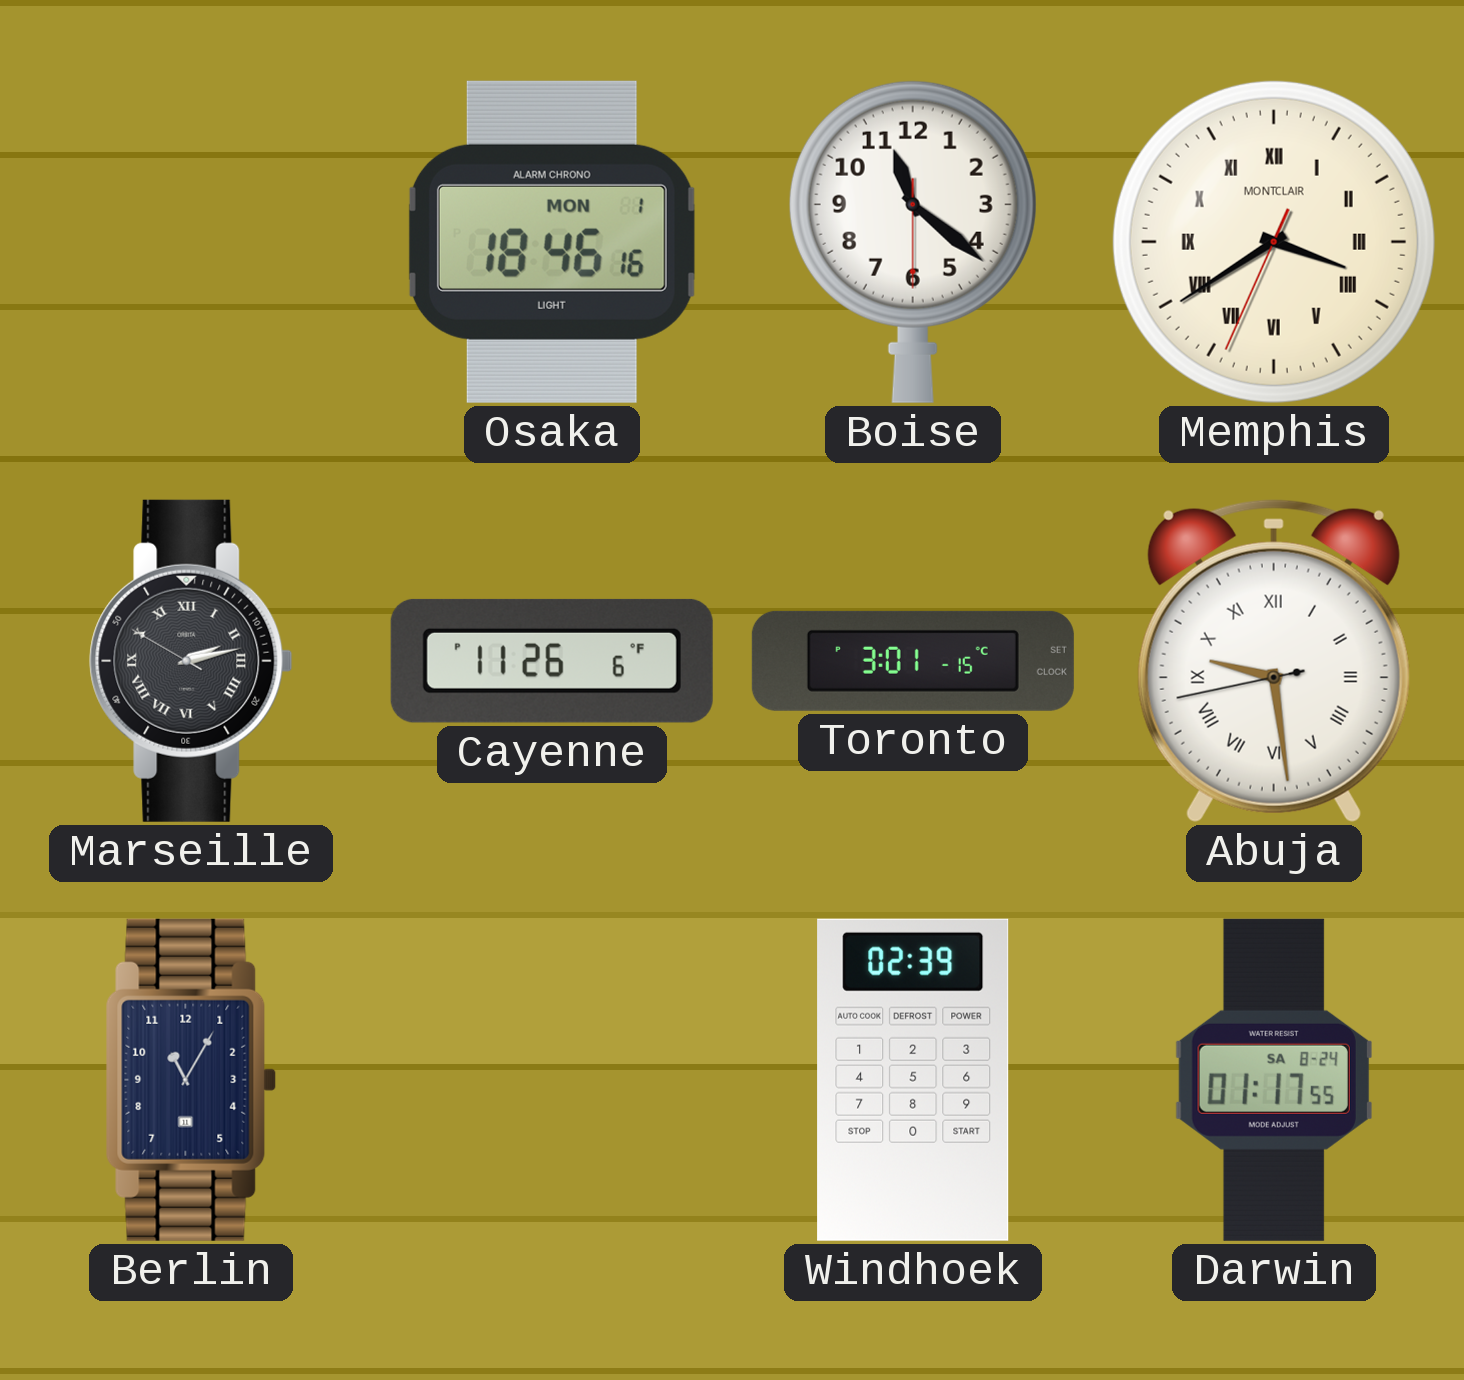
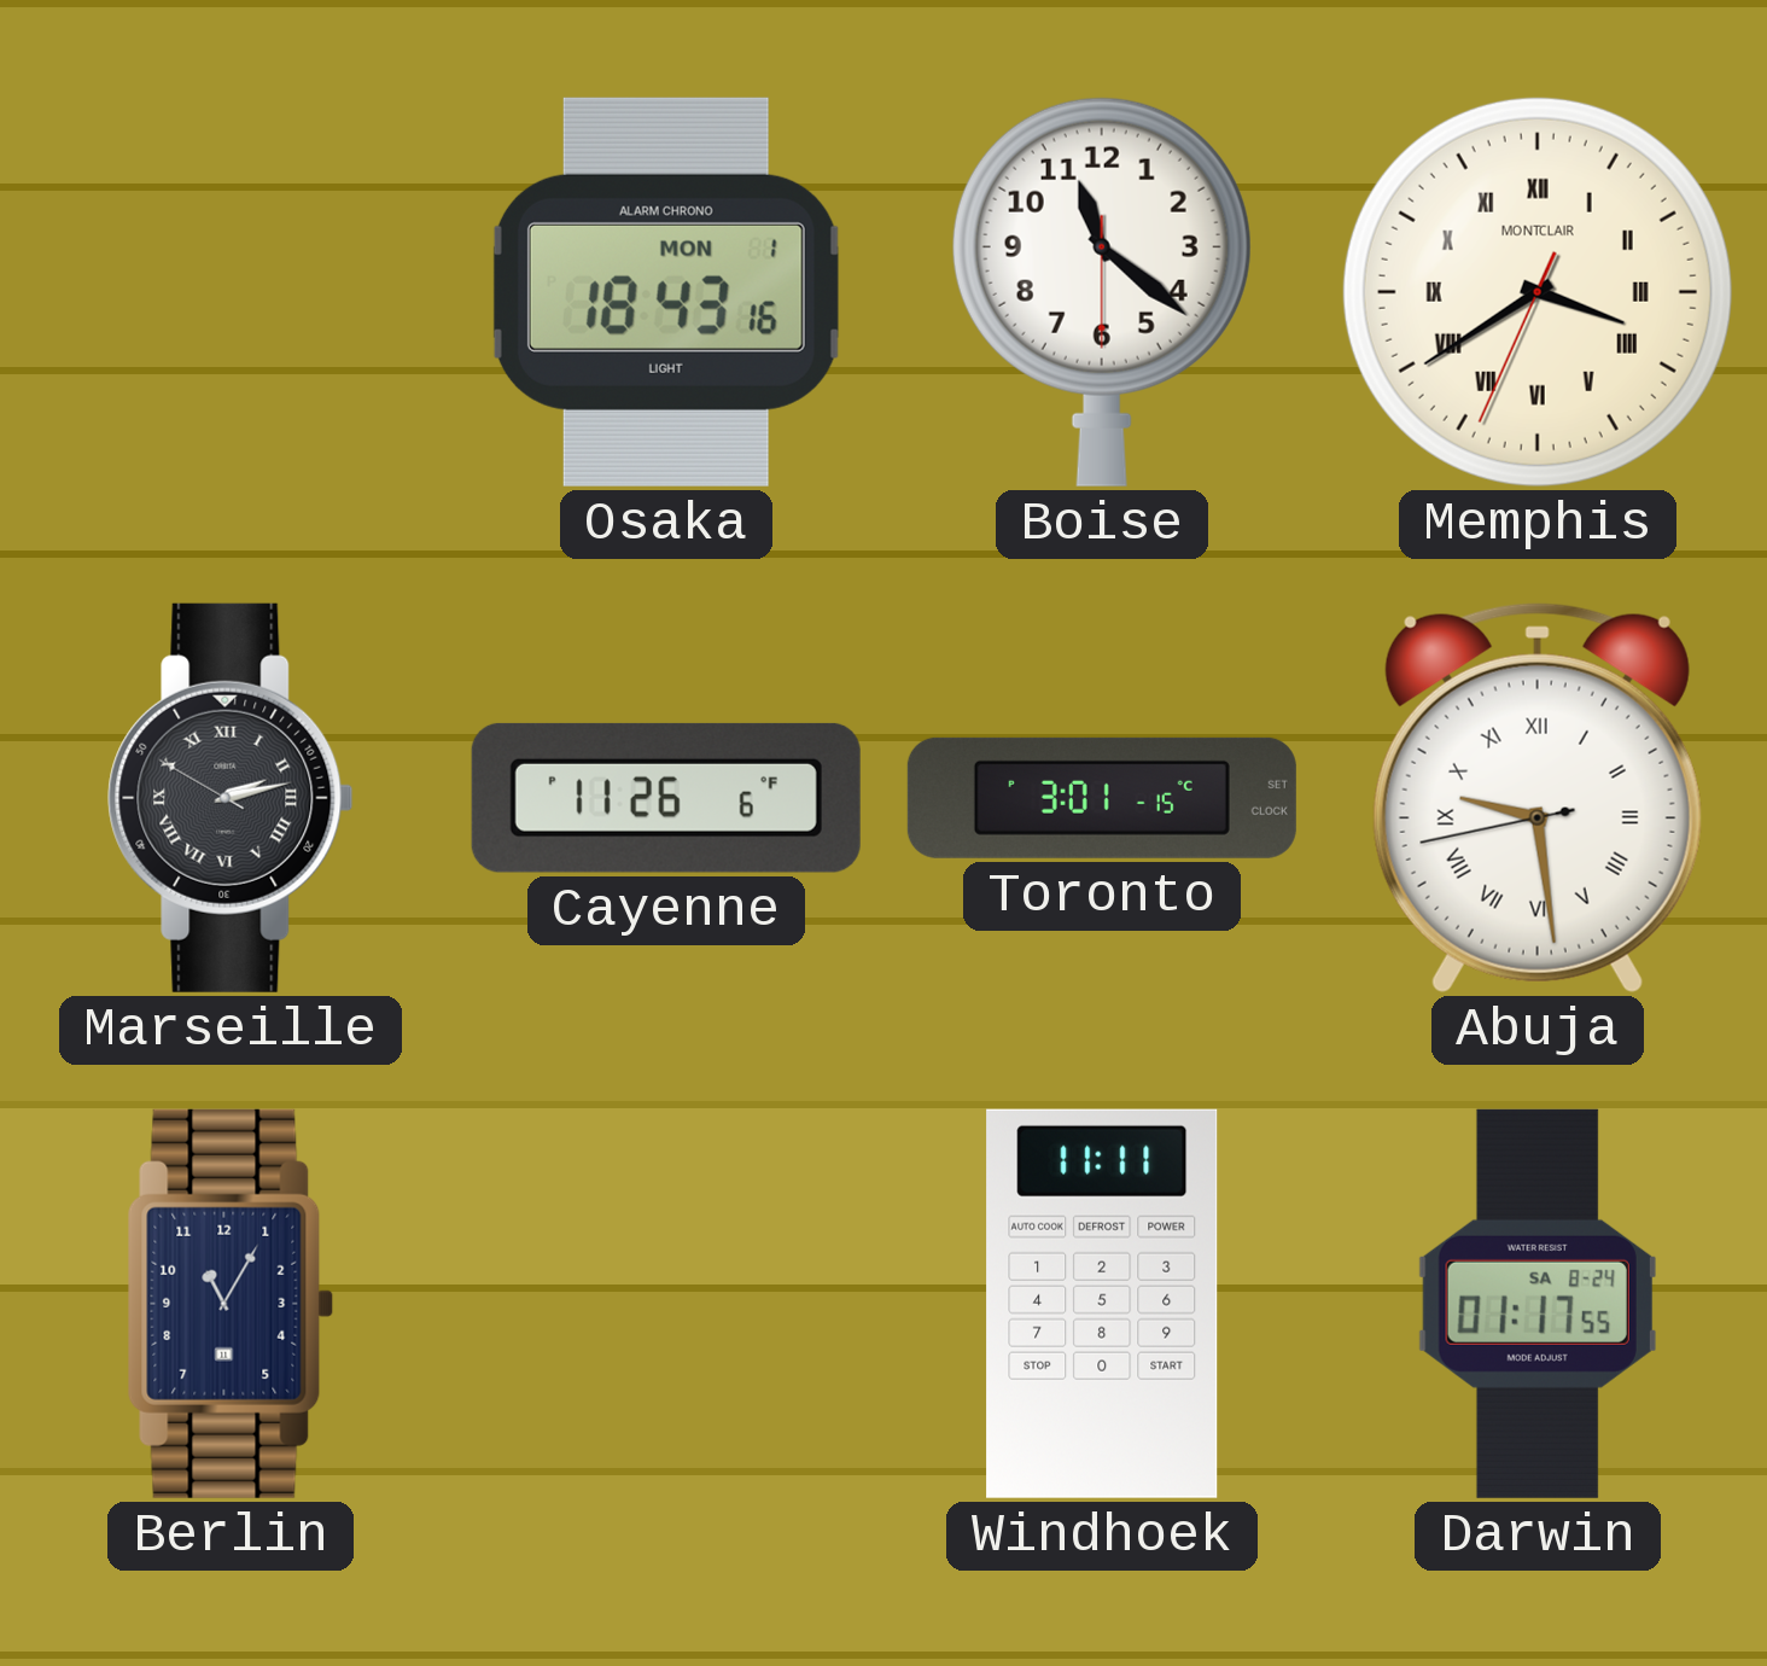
Osaka: 18:46 -> 18:43 (666, 292)
Windhoek: 02:39 -> 11:11 (1102, 1304)
